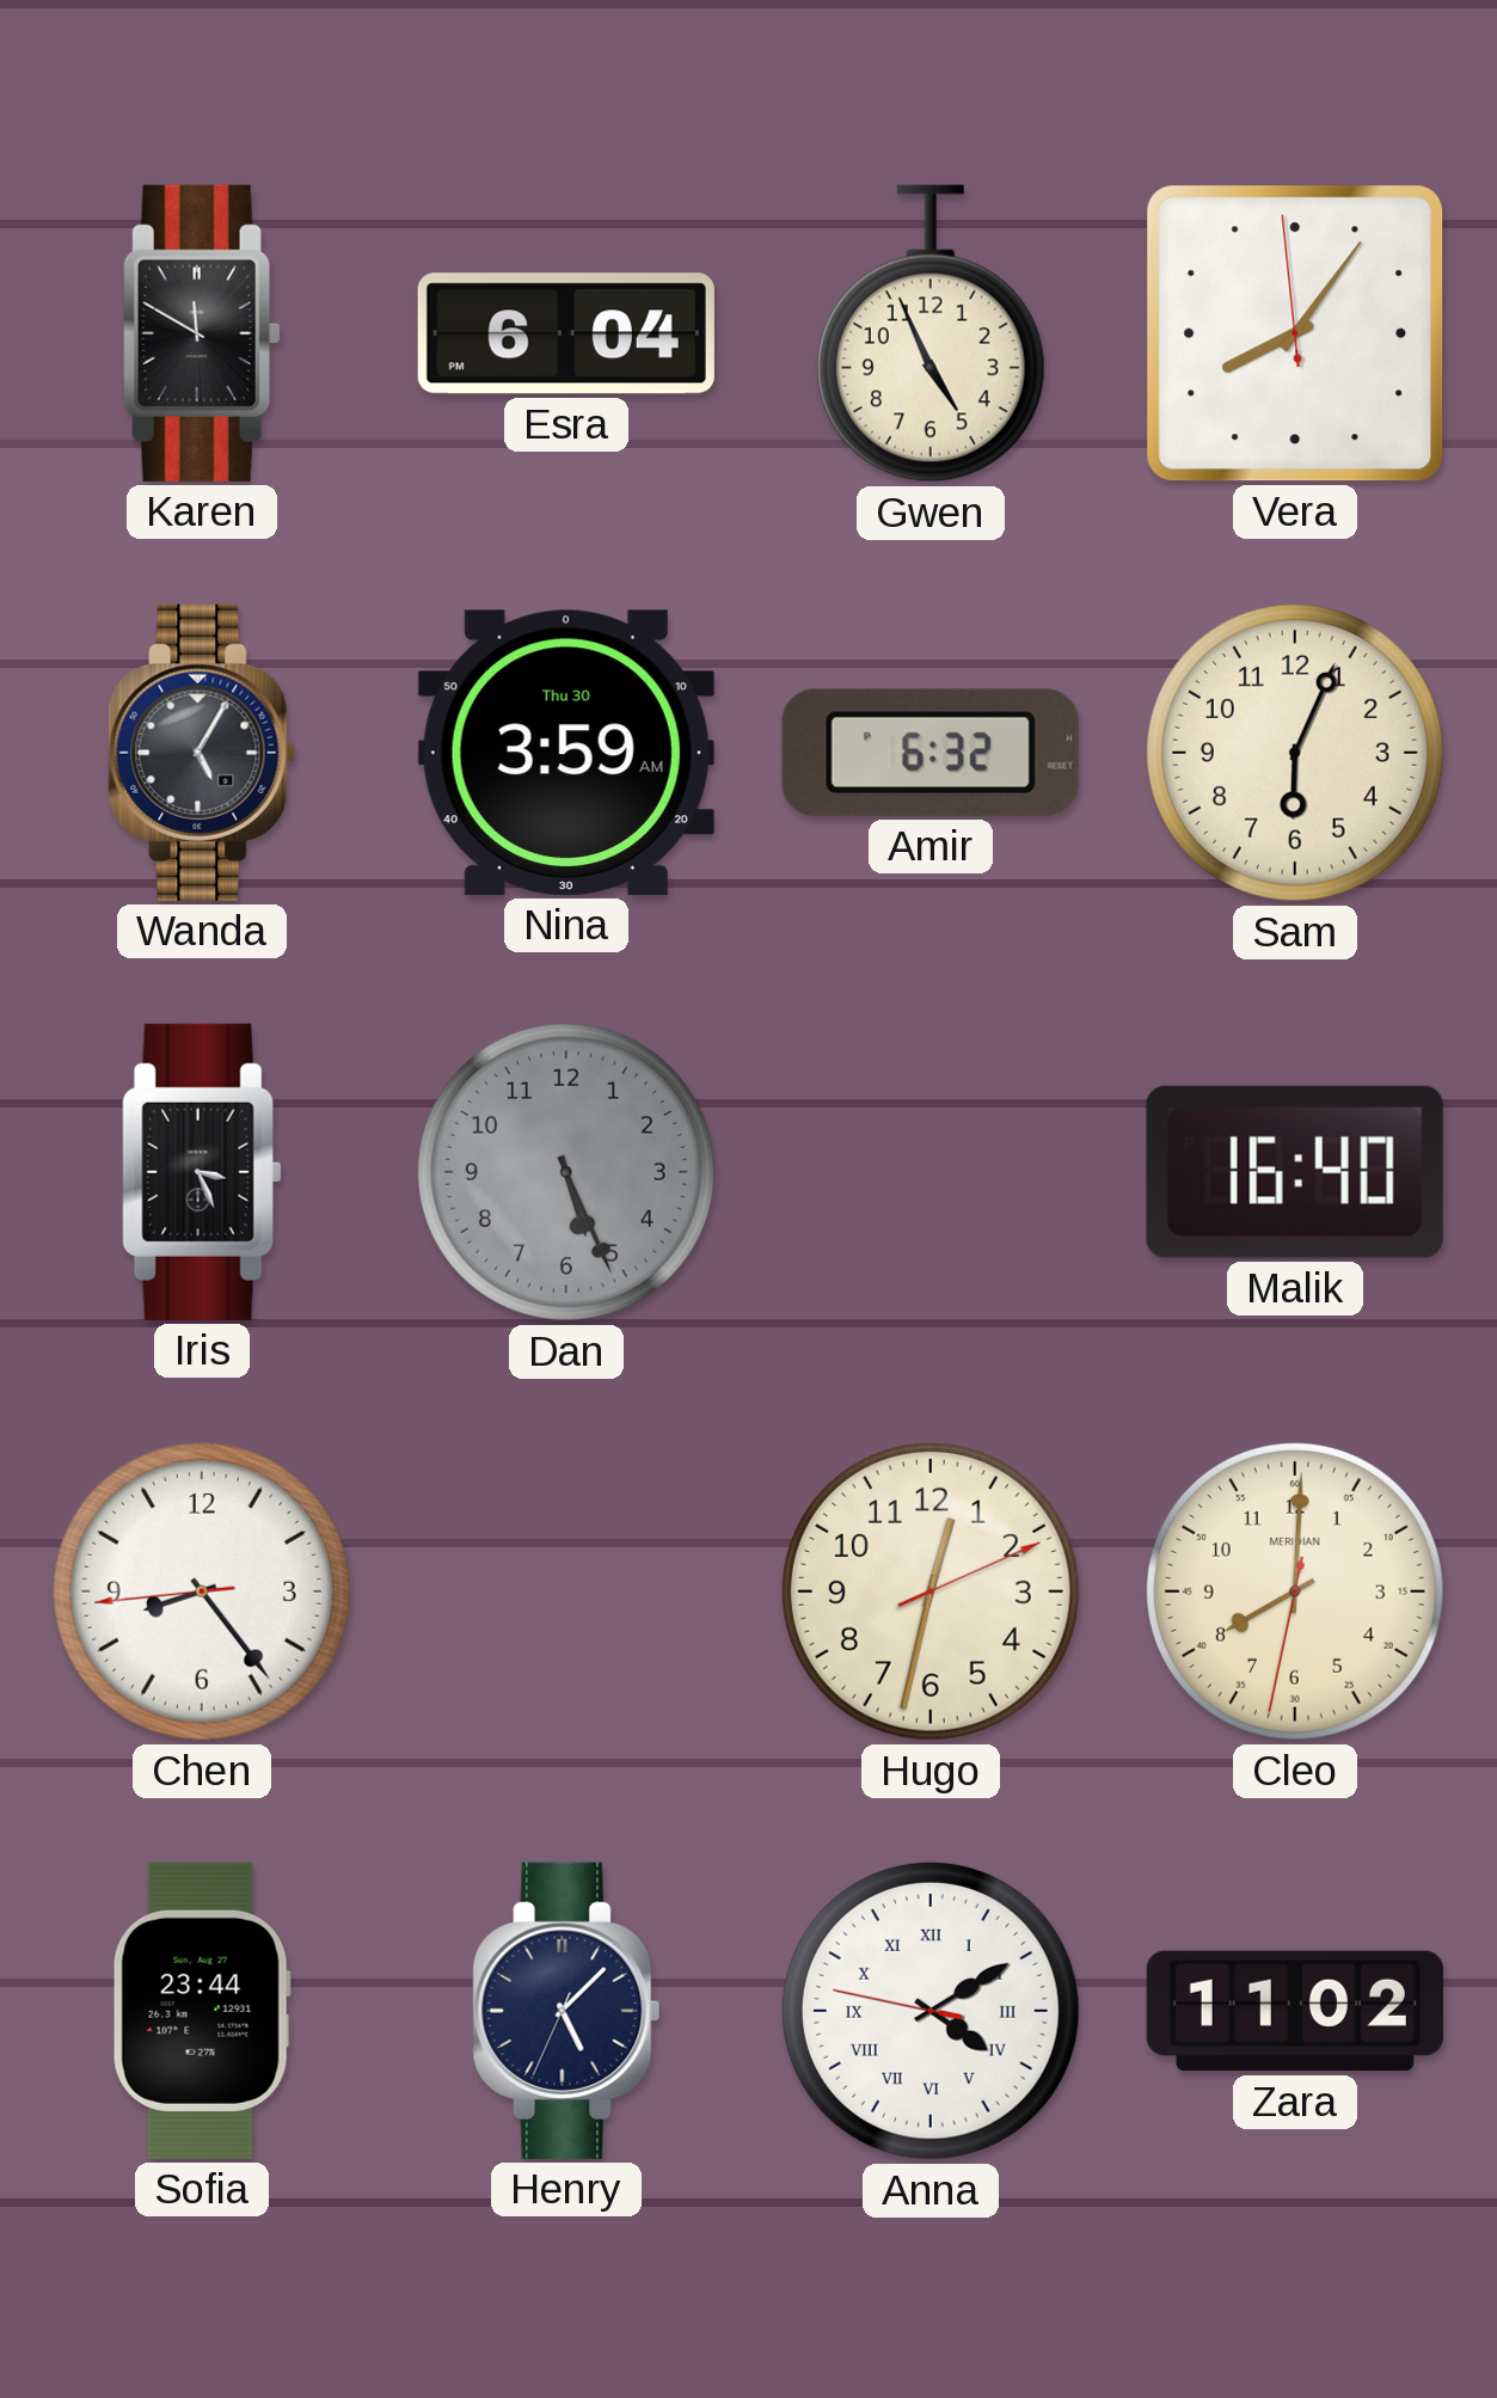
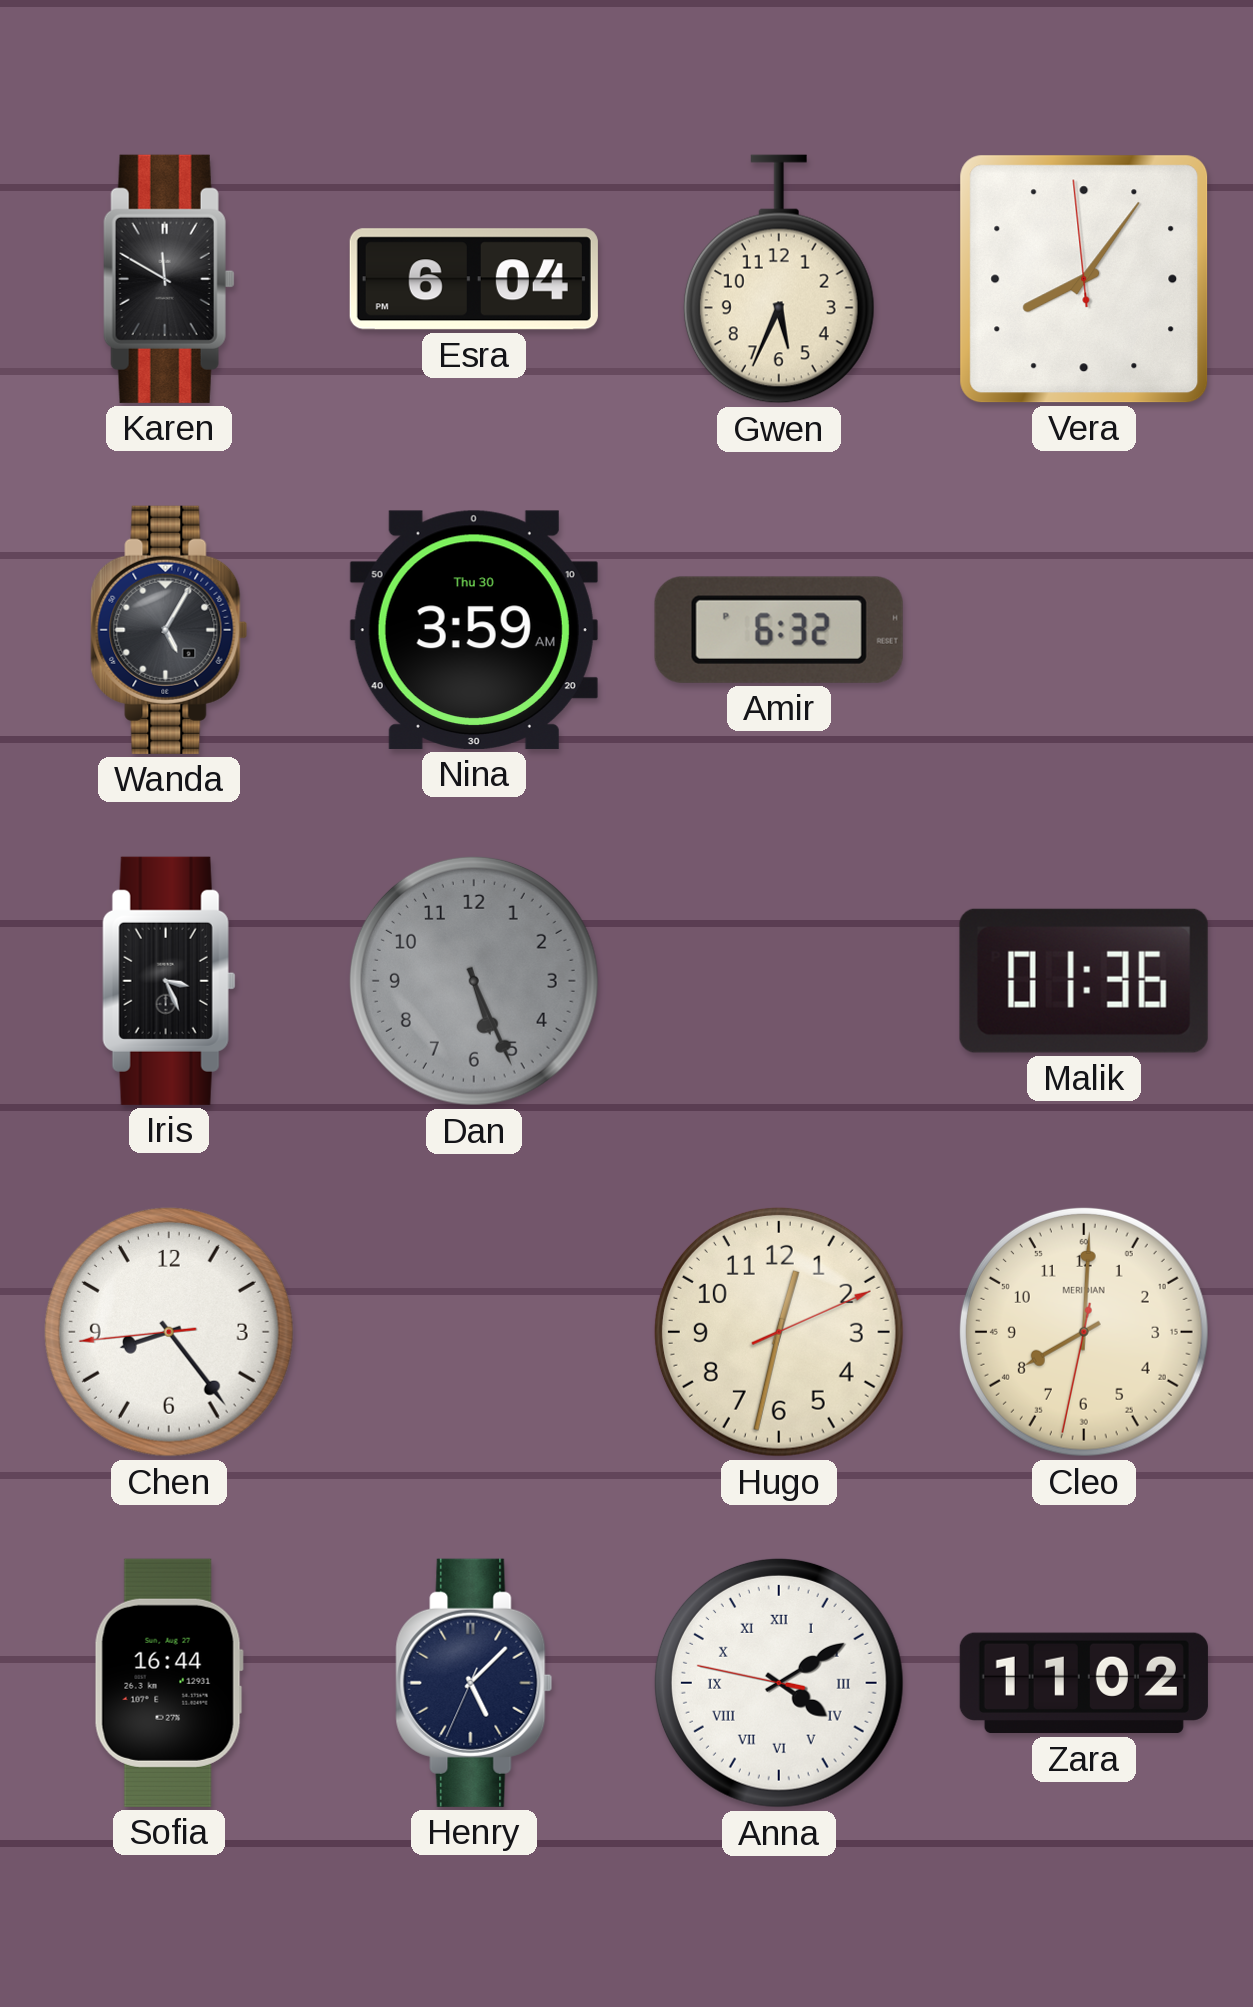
Gwen: 4:56 -> 5:34 (779, 279)
Sam: 6:04 -> none (1295, 753)
Malik: 16:40 -> 01:36 (1084, 981)
Sofia: 23:44 -> 16:44 (169, 1683)
